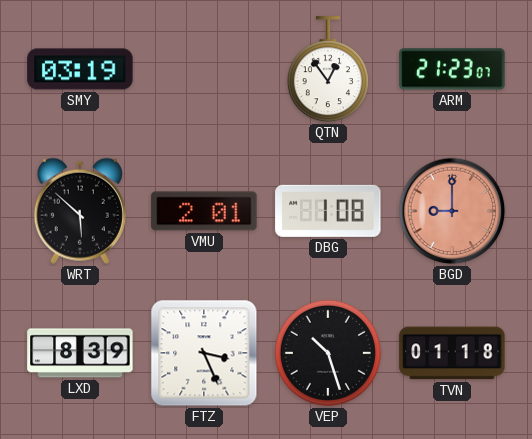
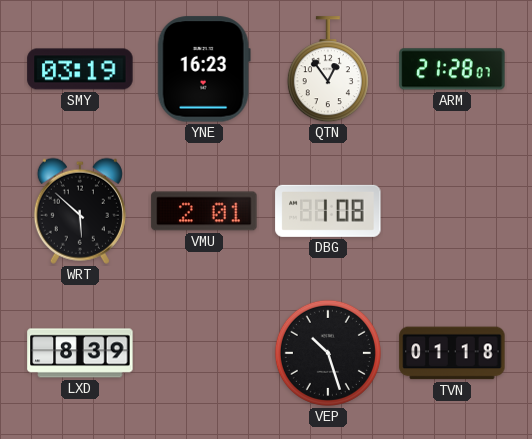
YNE: none -> 16:23 (204, 69)
ARM: 21:23 -> 21:28 (452, 69)
BGD: 9:00 -> none (452, 211)
FTZ: 3:26 -> none (204, 353)
